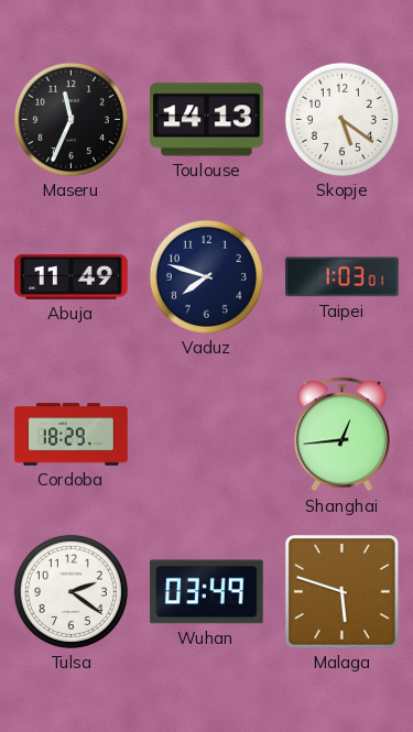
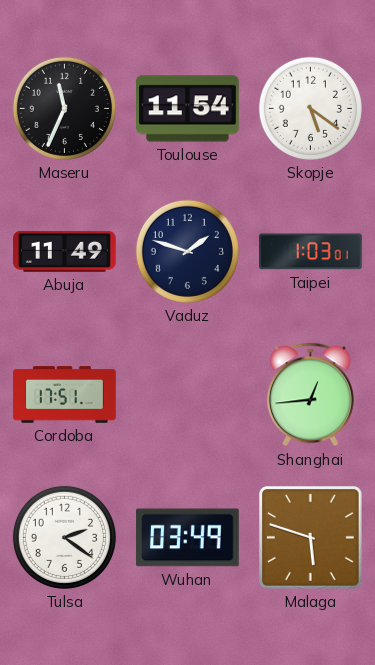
Toulouse: 14:13 -> 11:54 (188, 109)
Vaduz: 7:48 -> 1:48 (187, 251)
Cordoba: 18:29 -> 17:51 (65, 395)
